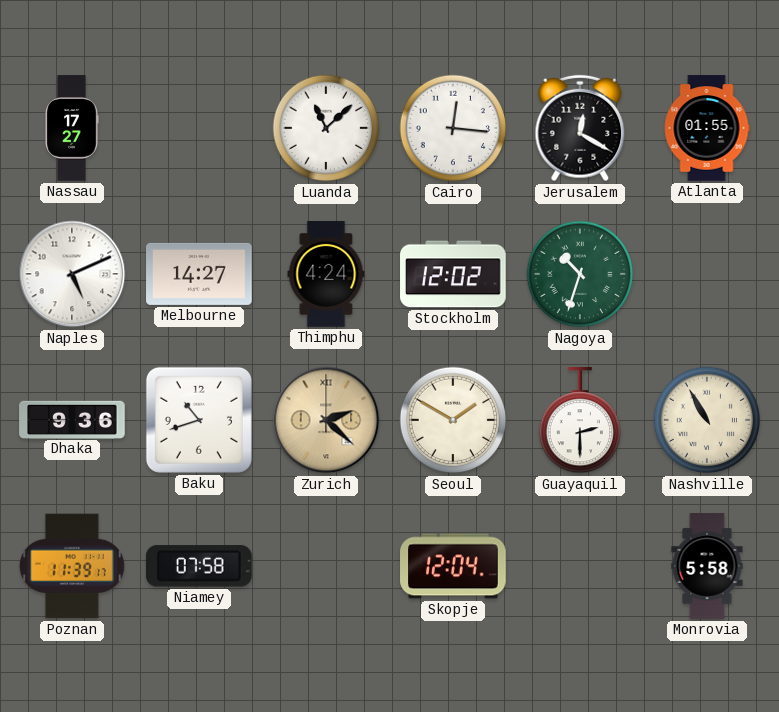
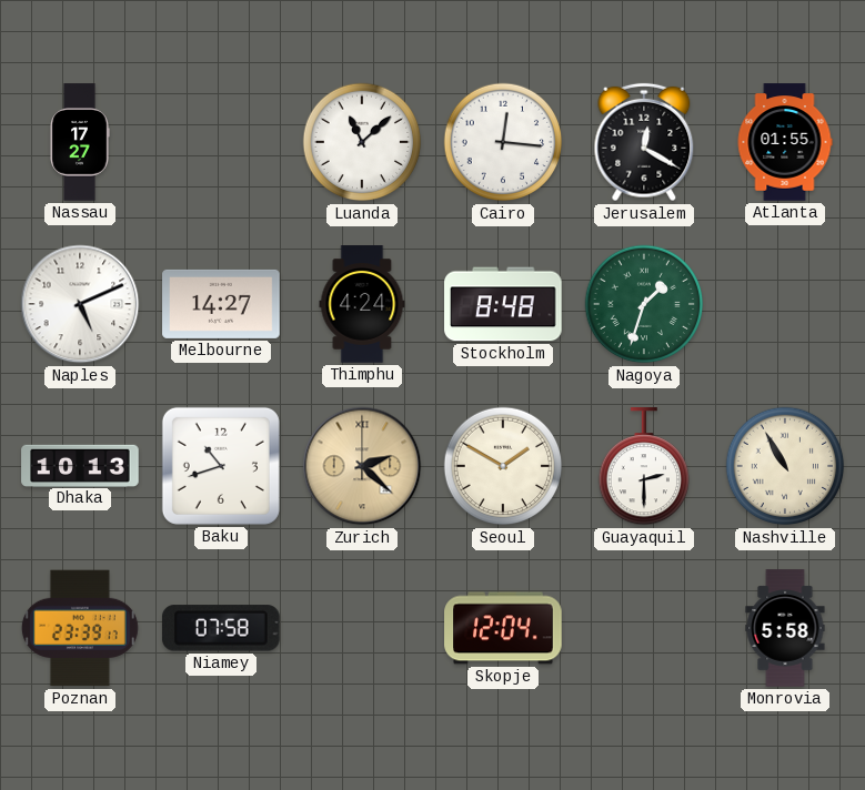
Stockholm: 12:02 -> 8:48 (503, 304)
Nagoya: 10:33 -> 1:33 (644, 304)
Dhaka: 9:36 -> 10:13 (80, 465)
Poznan: 11:39 -> 23:39 (80, 628)
